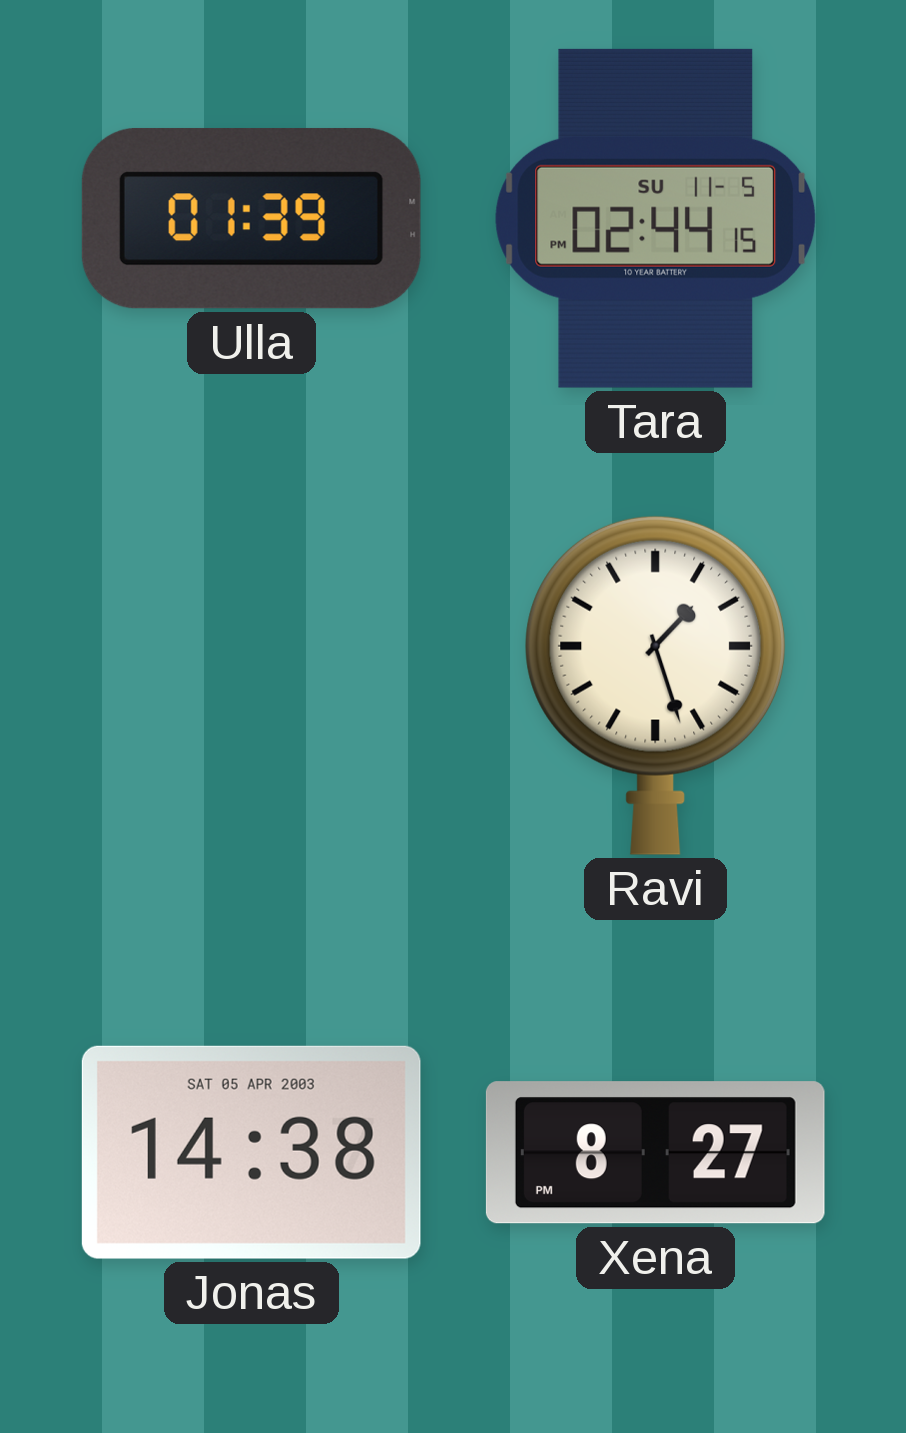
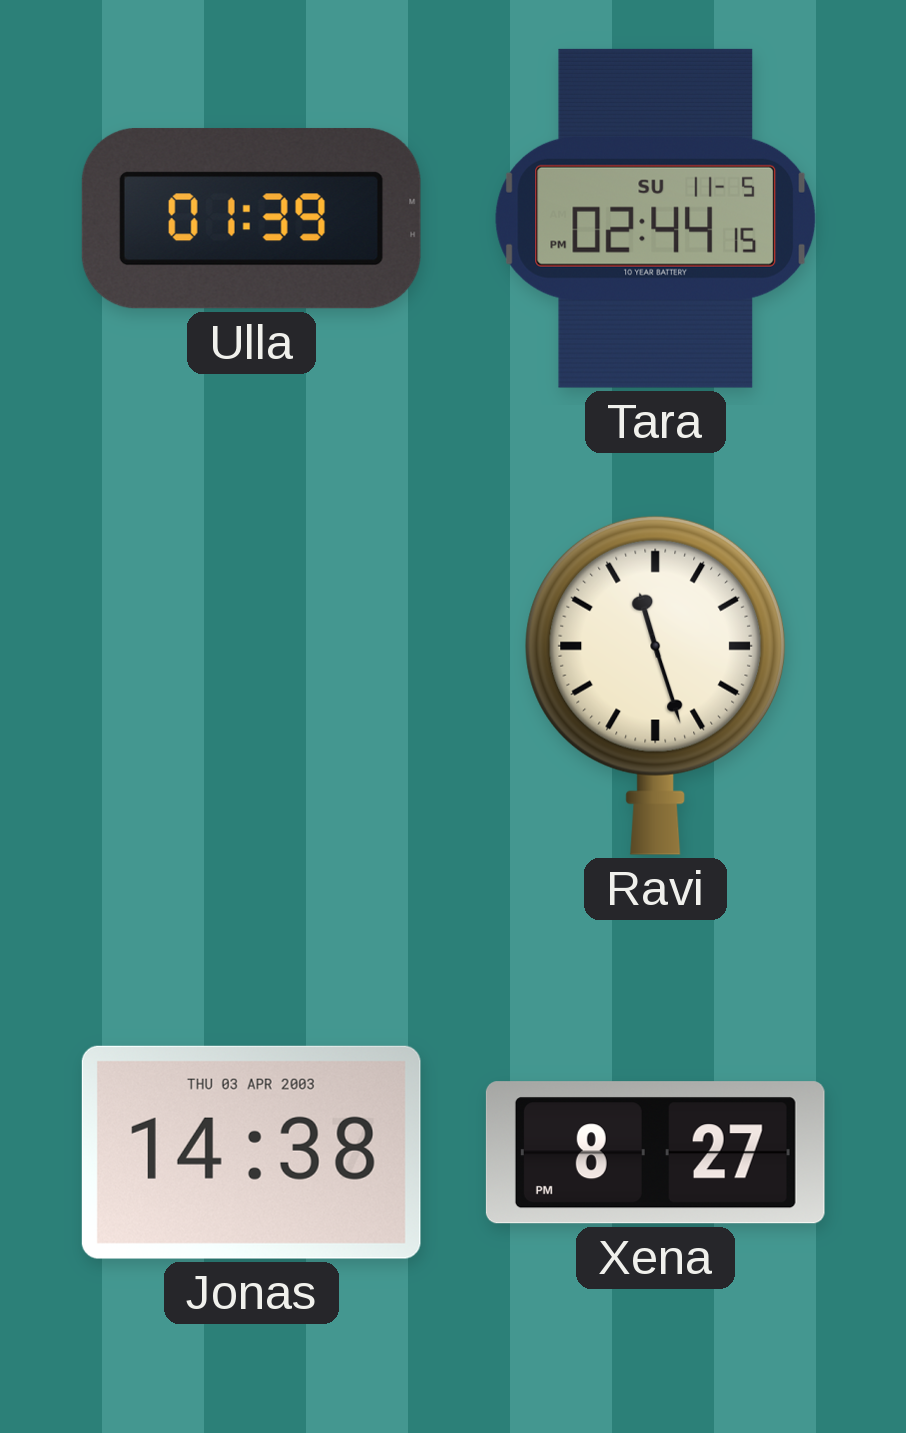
Ravi: 1:27 -> 11:27 (656, 685)
Jonas date: SAT 05 APR 2003 -> THU 03 APR 2003 (251, 1152)
